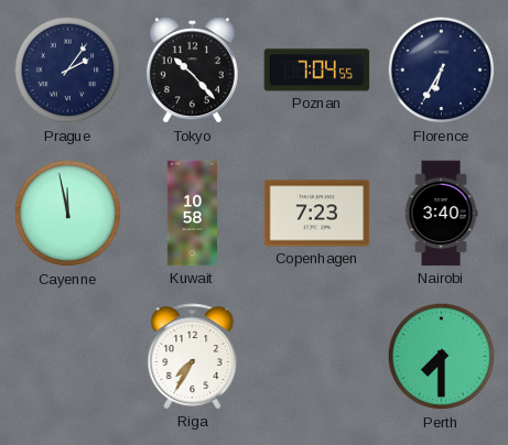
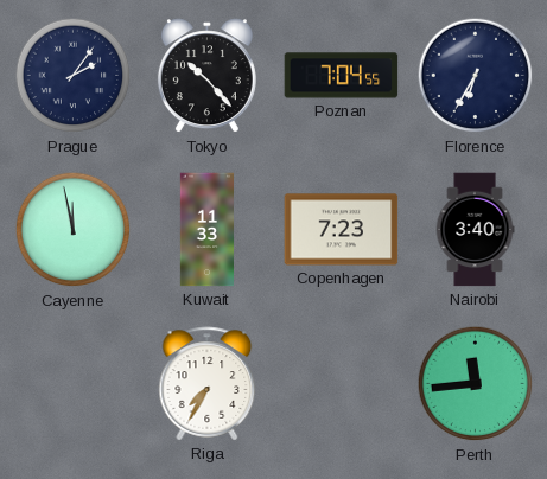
Kuwait: 10:58 -> 11:33 (206, 230)
Perth: 7:30 -> 11:44 (476, 384)
